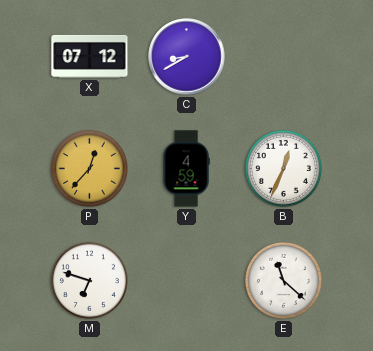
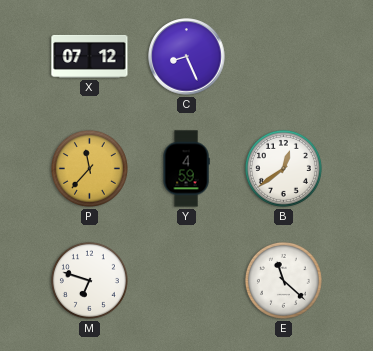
C: 8:40 -> 8:26 (187, 57)
P: 12:37 -> 11:37 (89, 168)
B: 12:34 -> 12:39 (283, 168)
